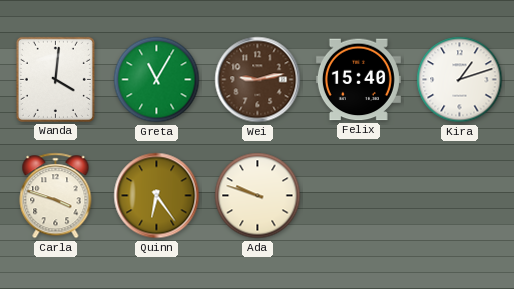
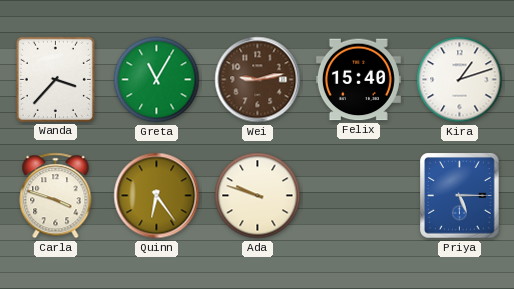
Wanda: 4:01 -> 3:37 (55, 79)
Priya: none -> 5:15 (460, 196)
